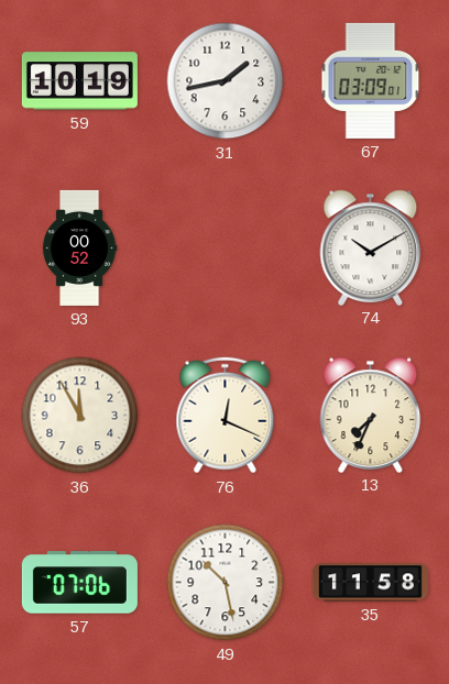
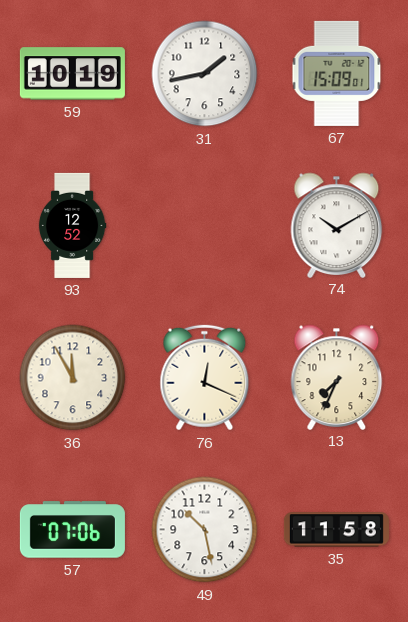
67: 03:09 -> 15:09 (337, 73)
93: 00:52 -> 12:52 (72, 225)
